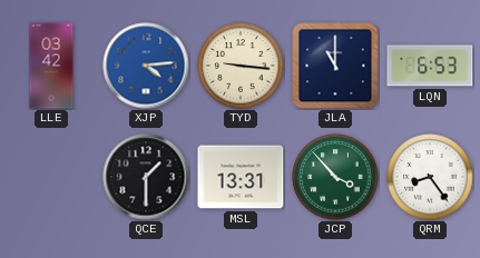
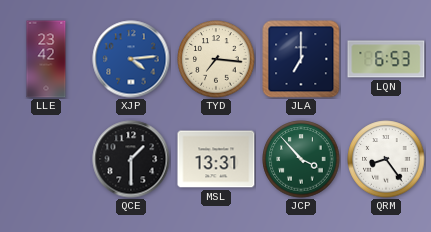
LLE: 03:42 -> 23:42 (46, 59)
TYD: 9:16 -> 7:16 (216, 59)
JLA: 11:00 -> 7:00 (301, 59)
